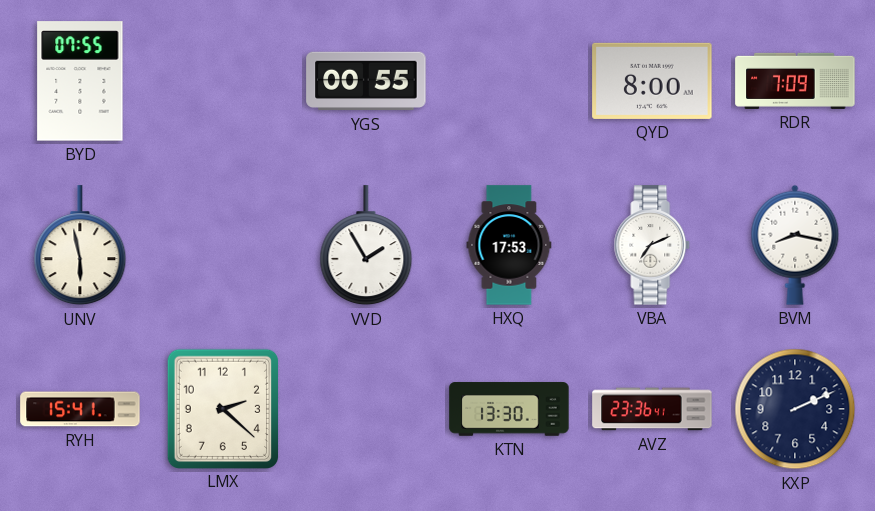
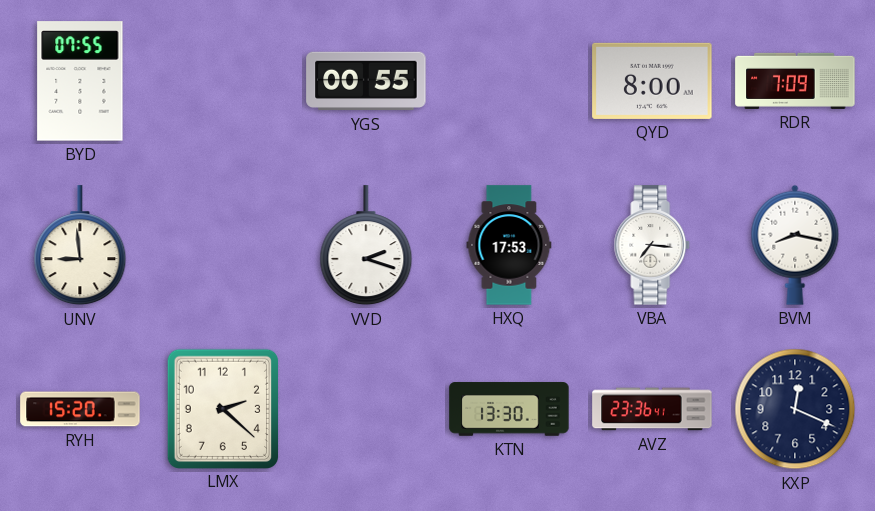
UNV: 5:58 -> 8:59 (80, 246)
VVD: 1:55 -> 2:18 (366, 246)
VBA: 7:11 -> 7:16 (652, 245)
RYH: 15:41 -> 15:20 (80, 409)
KXP: 2:11 -> 12:19 (795, 409)
